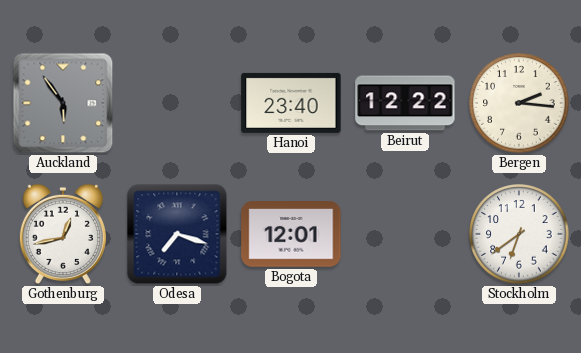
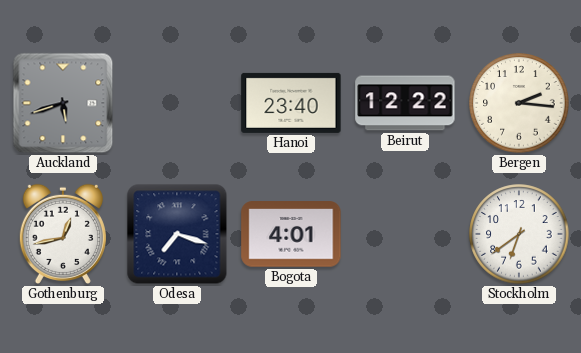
Auckland: 5:54 -> 5:42 (63, 103)
Bogota: 12:01 -> 4:01 (291, 234)
